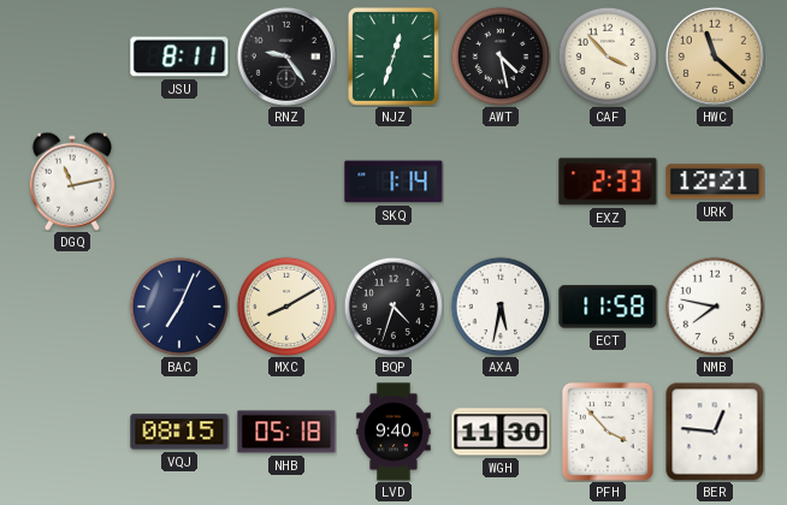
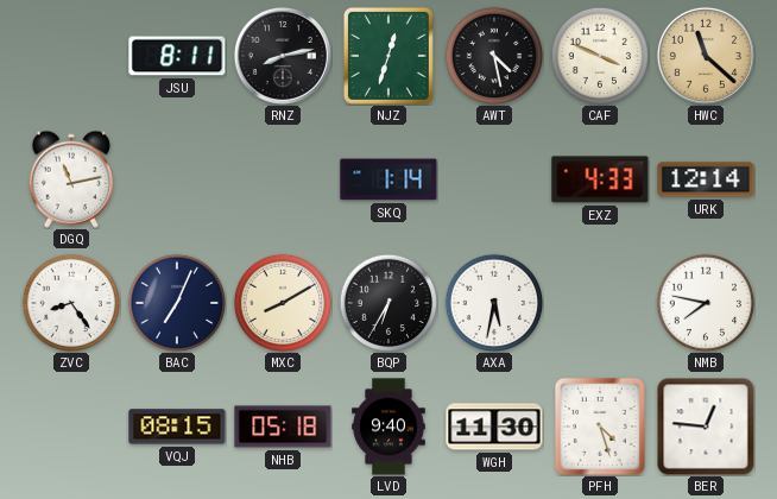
RNZ: 9:24 -> 8:13 (283, 56)
CAF: 3:53 -> 3:49 (599, 55)
EXZ: 2:33 -> 4:33 (600, 179)
URK: 12:21 -> 12:14 (706, 179)
ZVC: none -> 8:24 (70, 302)
BQP: 4:33 -> 6:35 (387, 302)
ECT: 11:58 -> none (608, 307)
PFH: 3:53 -> 4:27 (600, 427)
